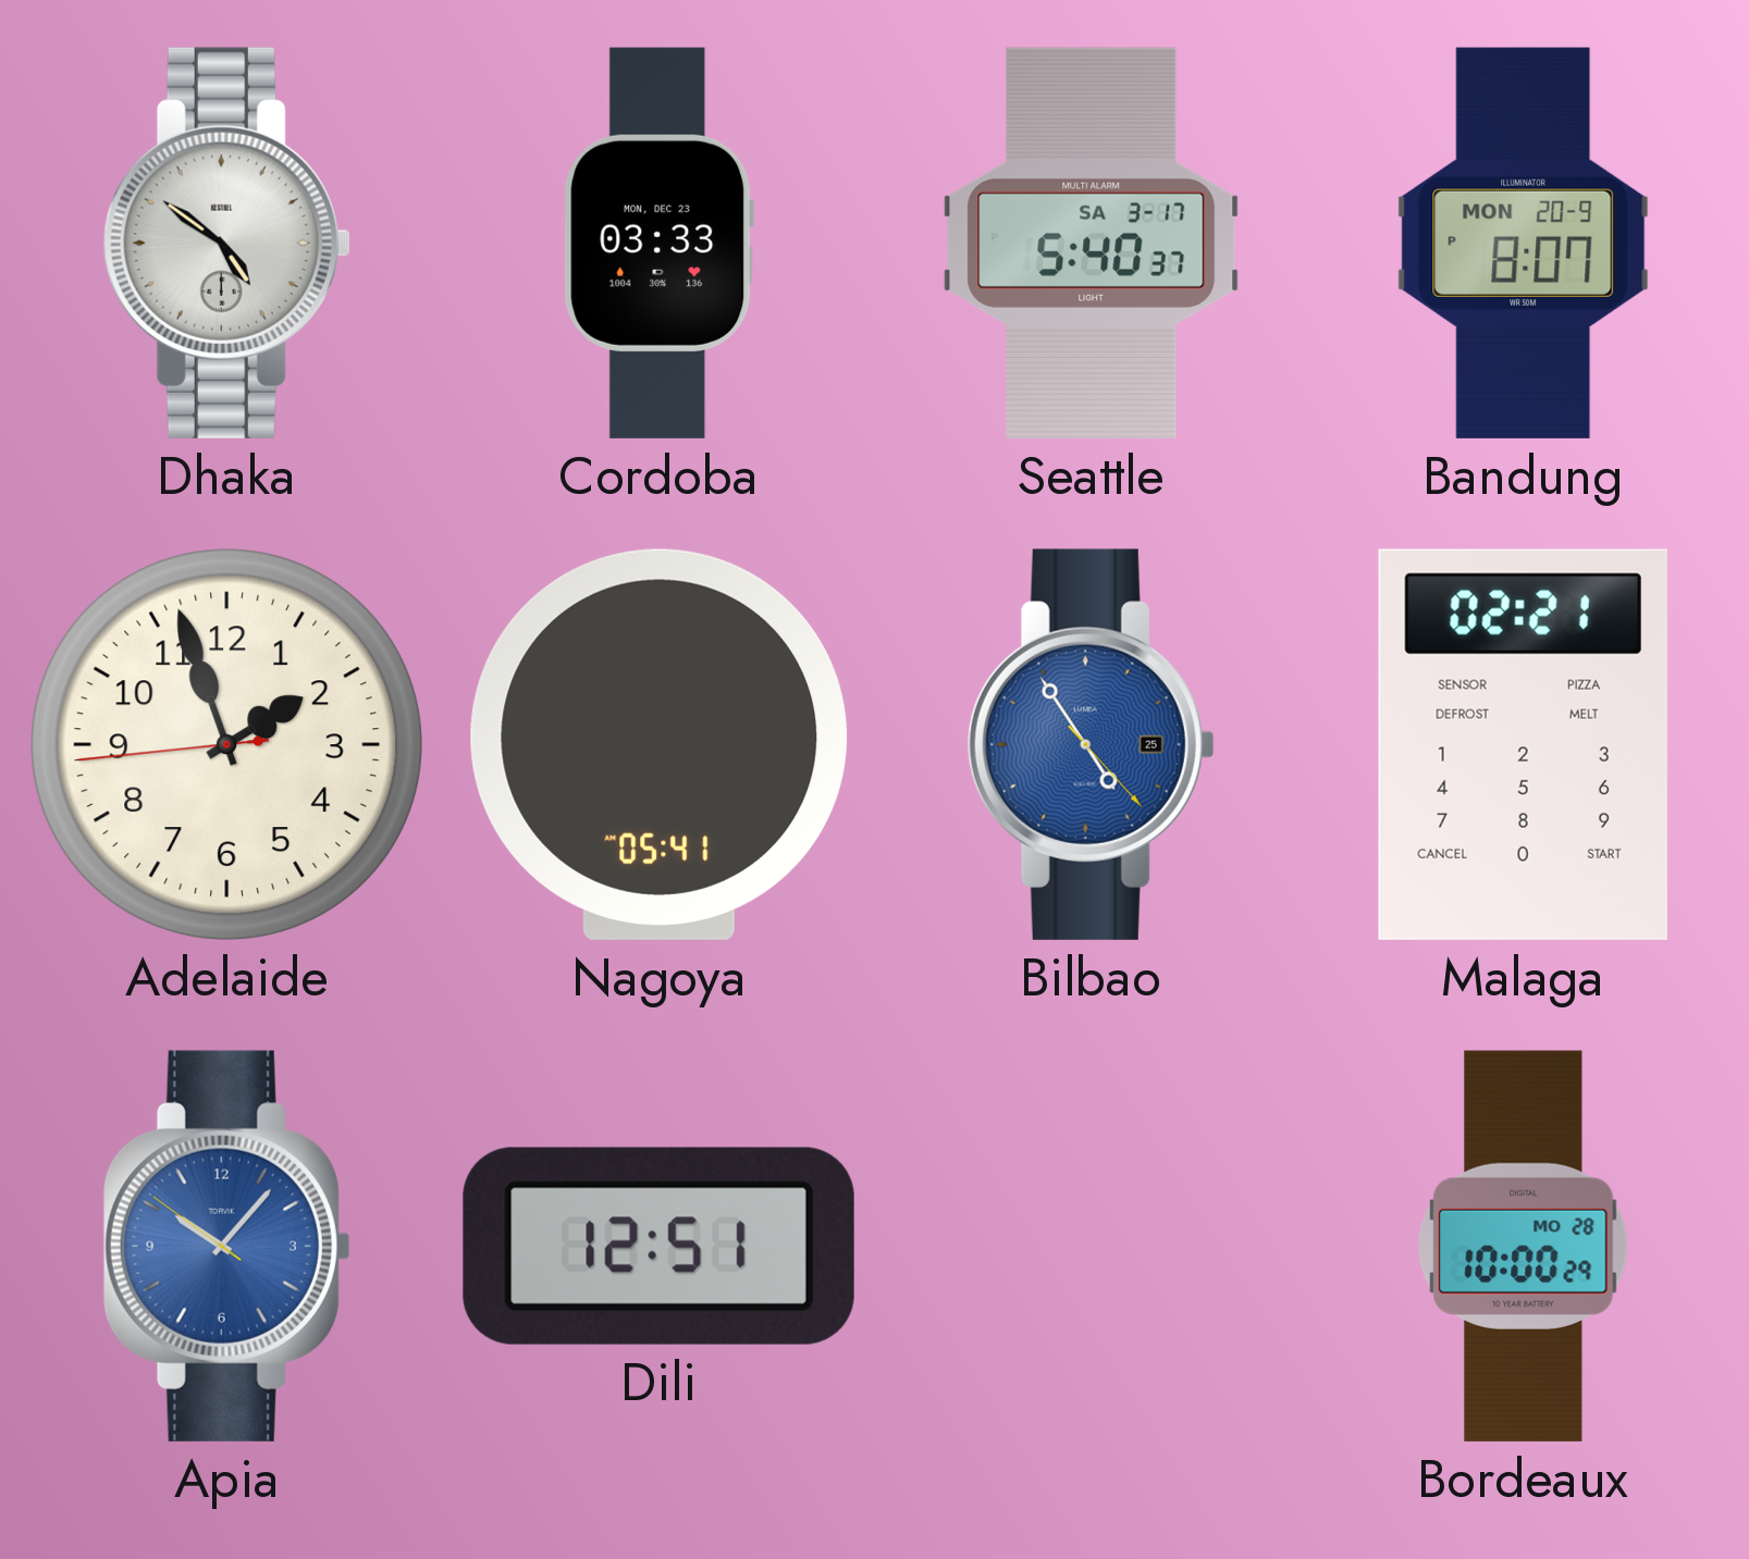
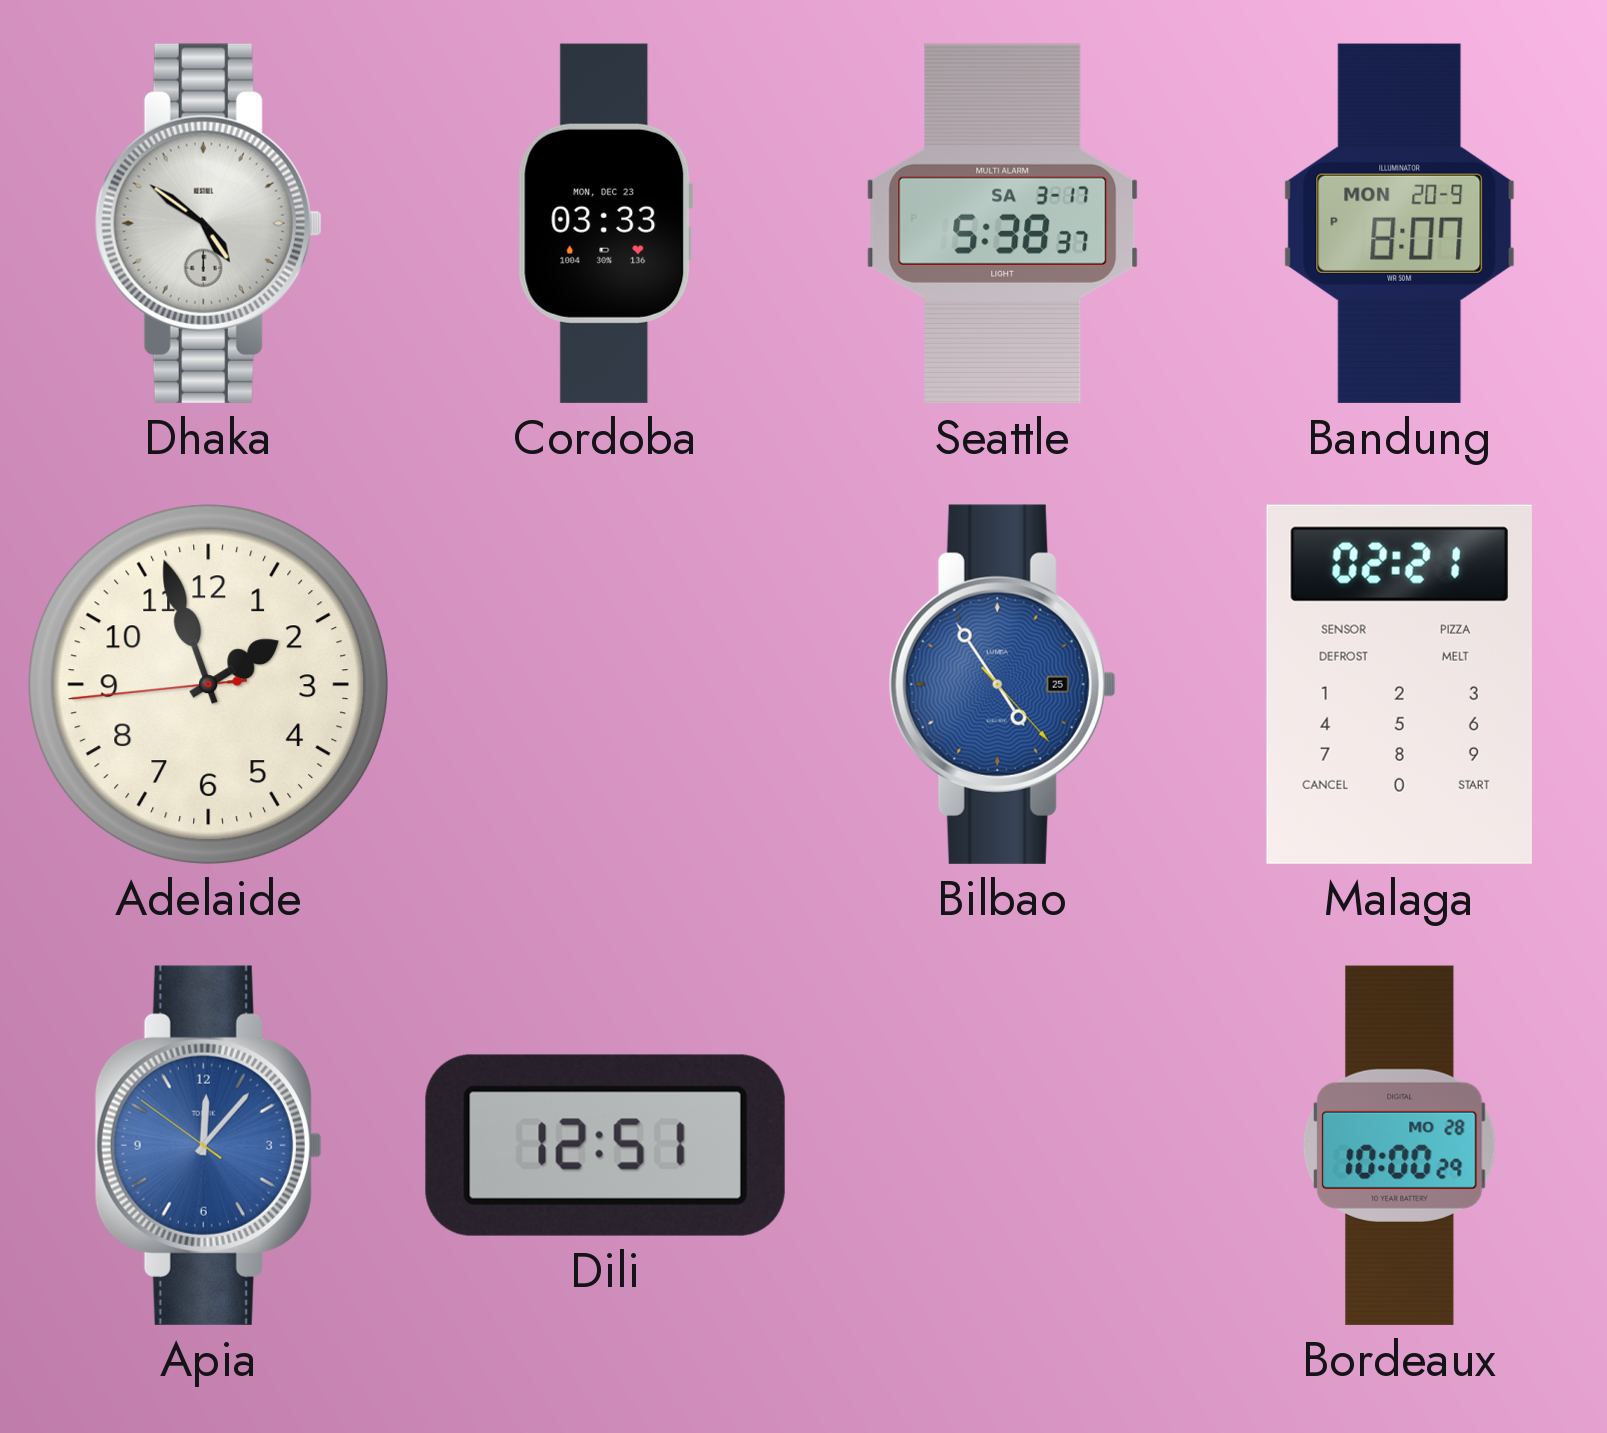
Seattle: 5:40 -> 5:38 (1003, 223)
Nagoya: 05:41 -> none (660, 744)
Apia: 10:06 -> 12:06 (208, 1145)
